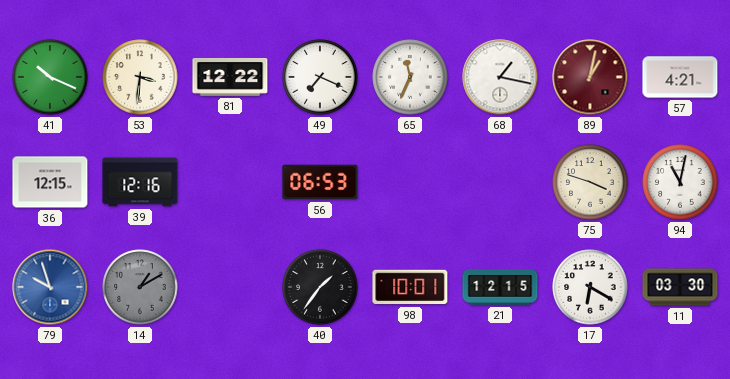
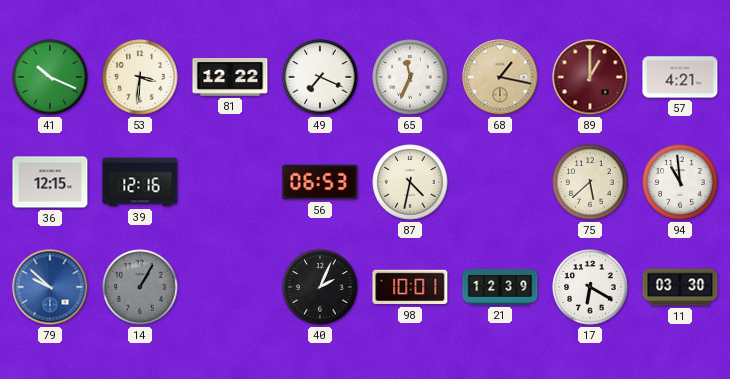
68 dial: white -> champagne (500, 77)
89: 1:02 -> 1:00 (590, 77)
87: none -> 4:32 (410, 182)
75: 3:48 -> 5:38 (590, 182)
94: 11:02 -> 10:59 (680, 182)
79: 9:57 -> 9:52 (50, 287)
14: 1:10 -> 1:05 (140, 287)
40: 1:36 -> 2:04 (320, 287)
21: 12:15 -> 12:39 (500, 287)
